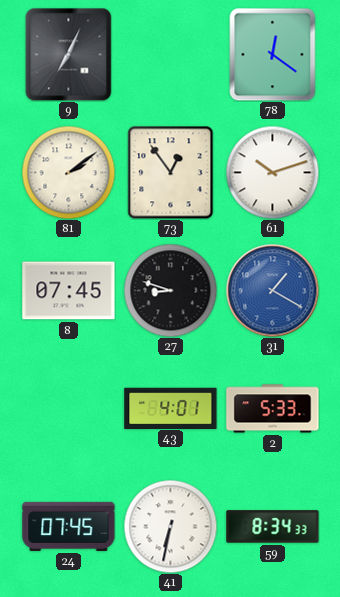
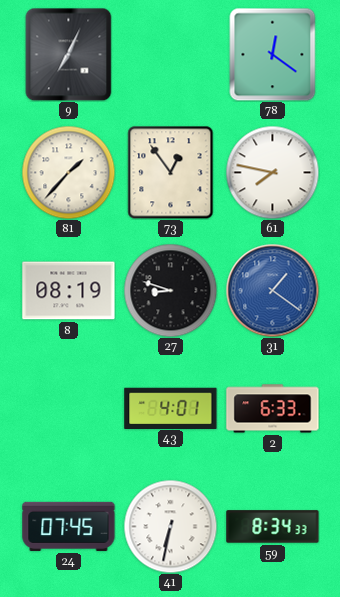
81: 2:09 -> 1:37 (68, 172)
61: 10:12 -> 7:47 (272, 172)
8: 07:45 -> 08:19 (69, 291)
31: 1:20 -> 1:21 (272, 290)
2: 5:33 -> 6:33 (273, 409)
